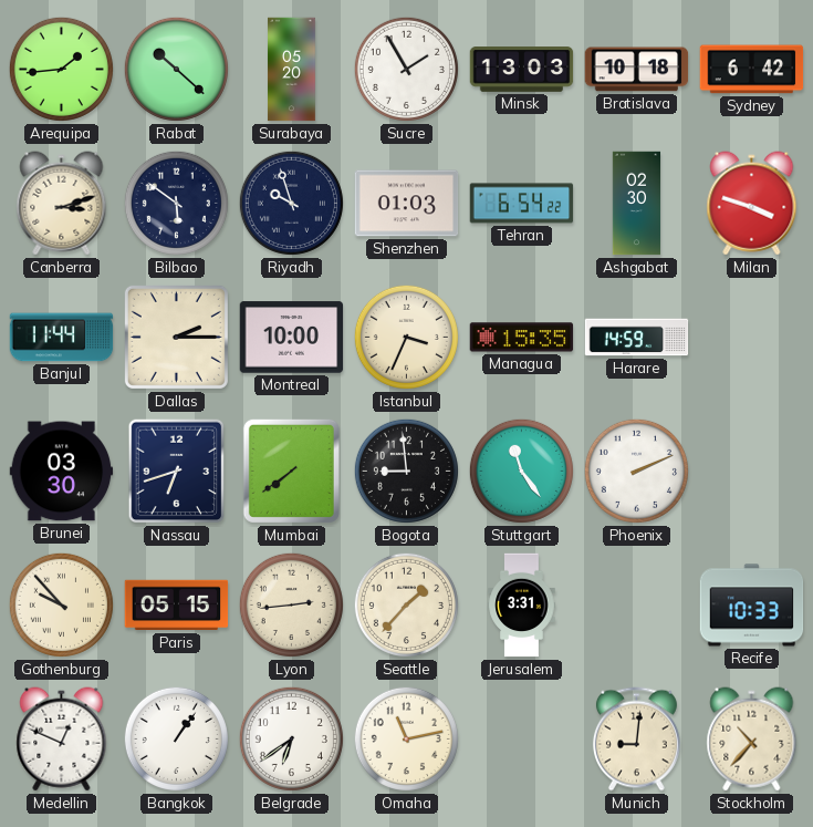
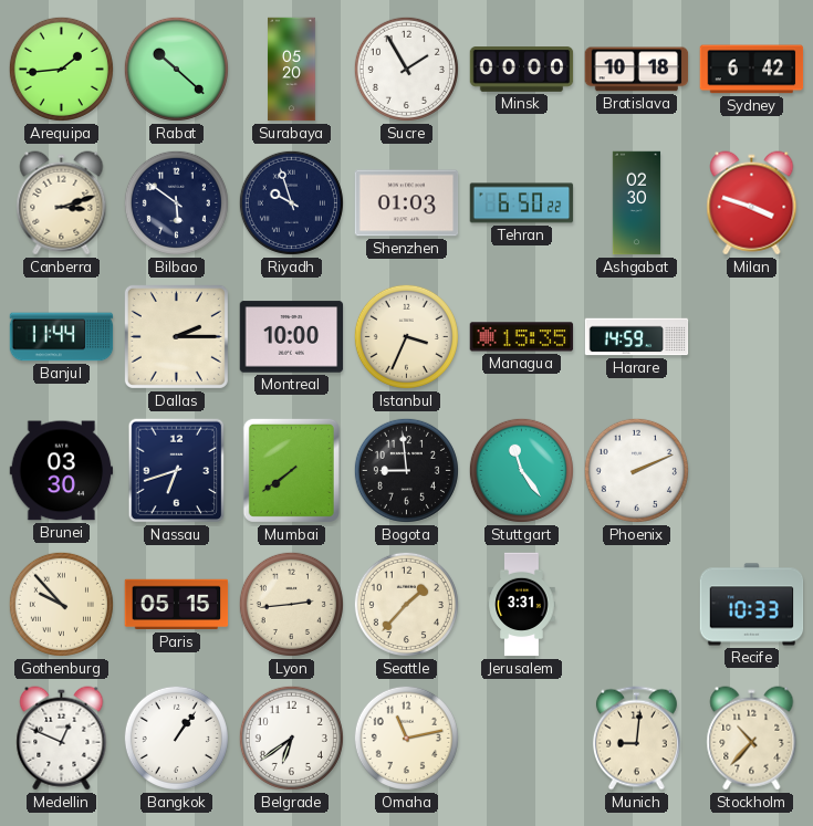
Minsk: 13:03 -> 00:00 (522, 70)
Tehran: 6:54 -> 6:50 (522, 203)
